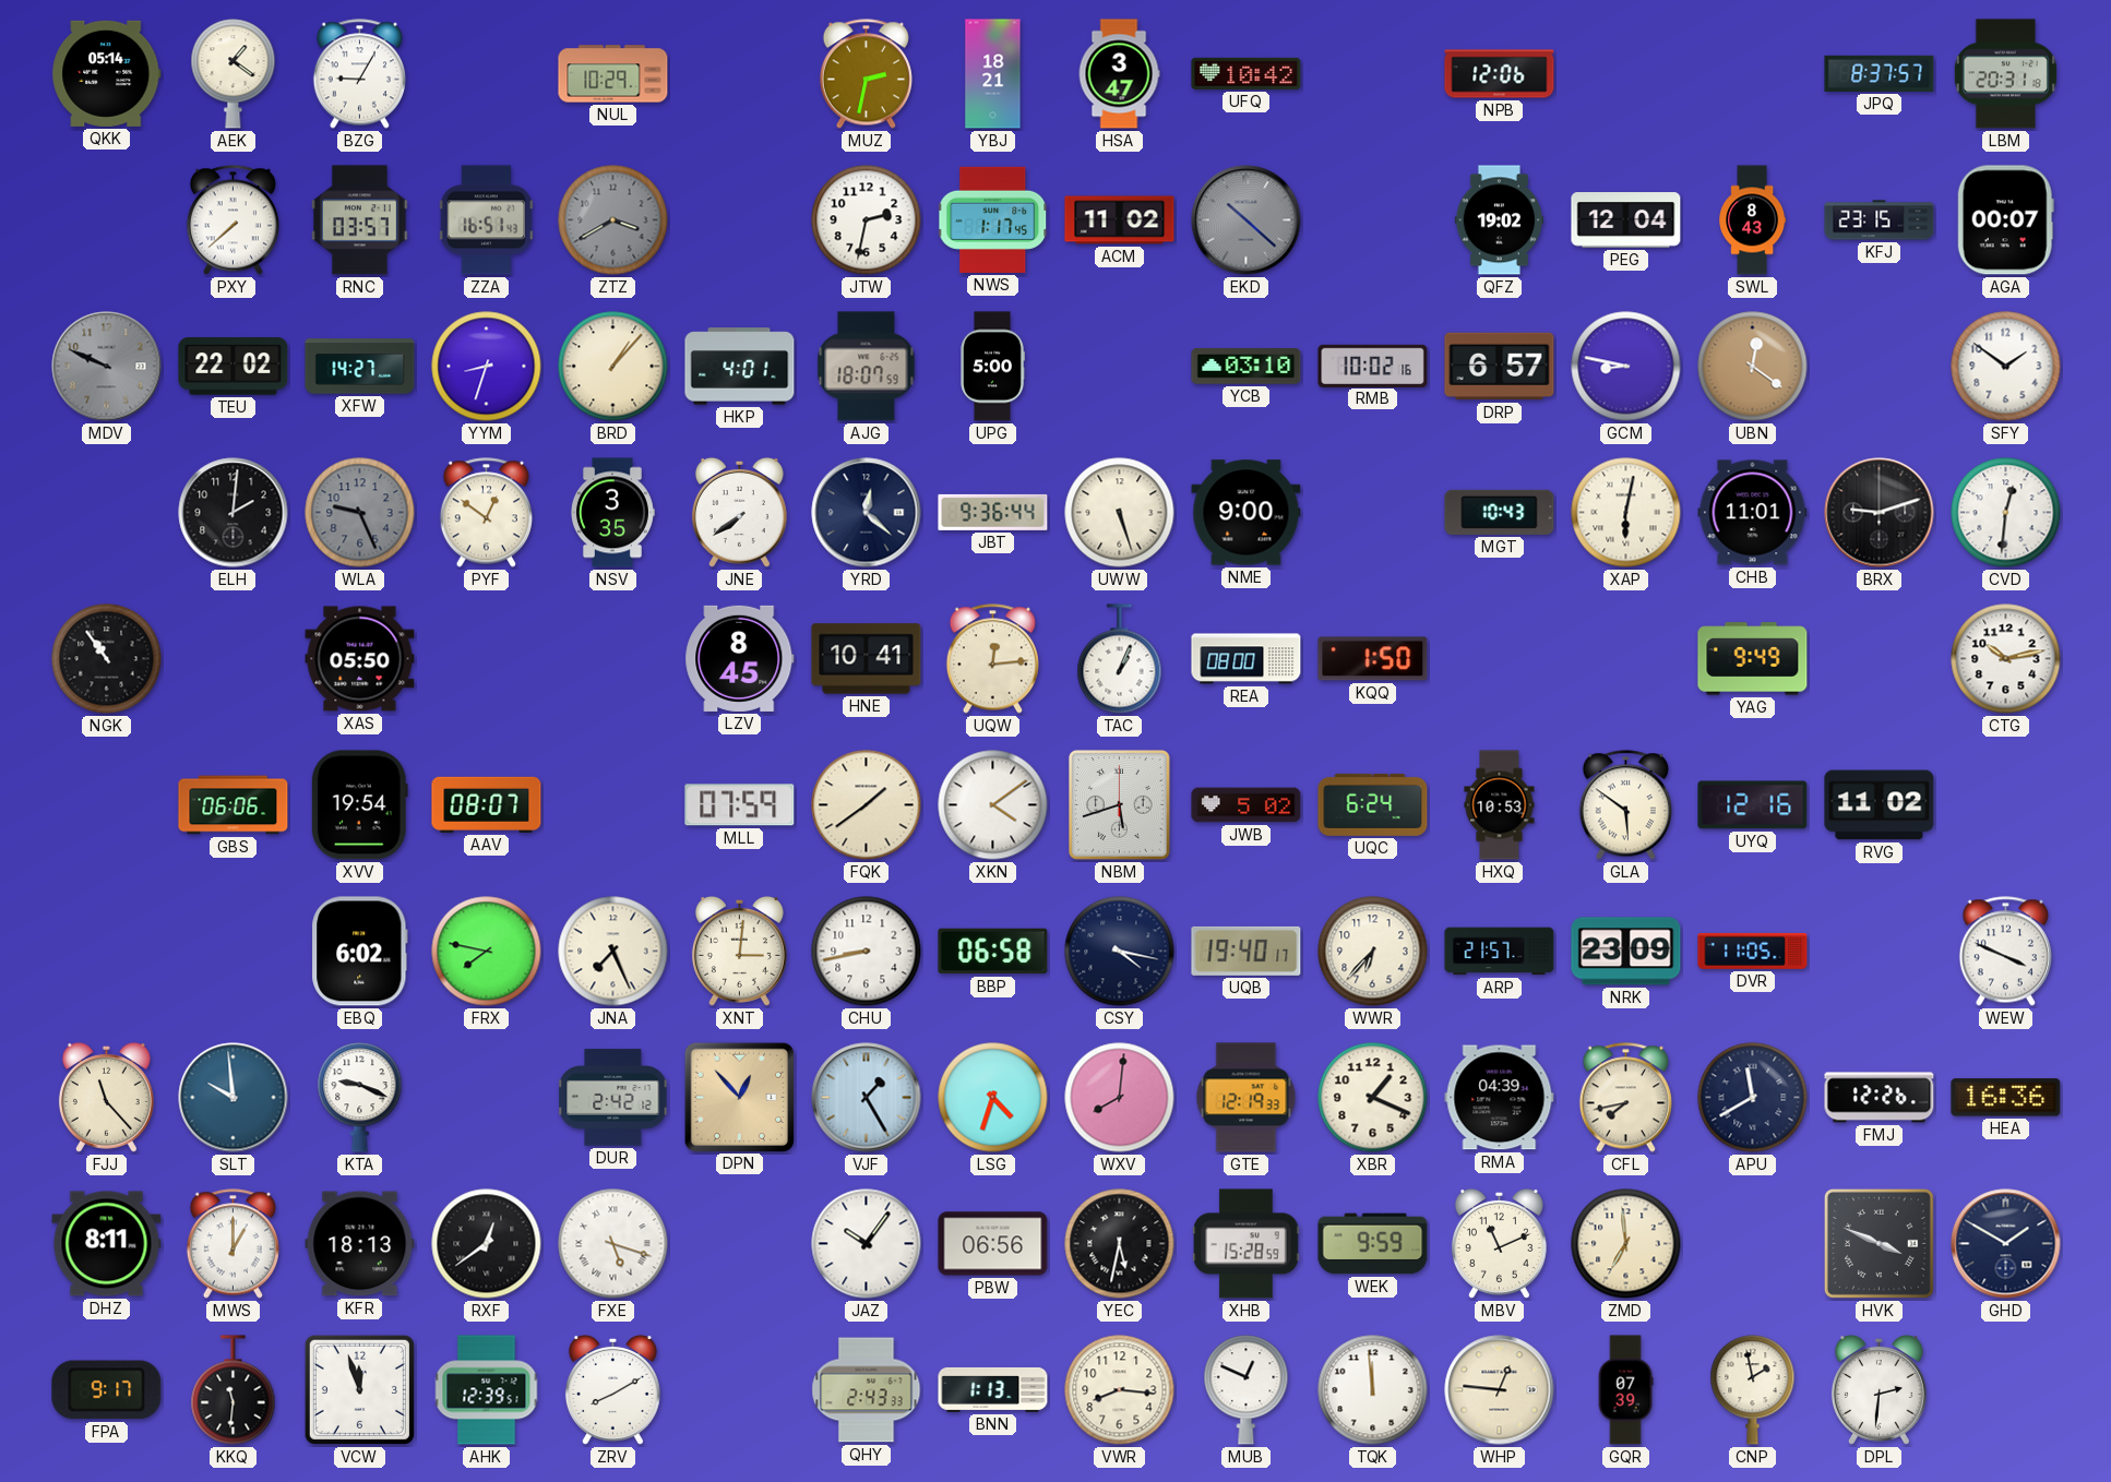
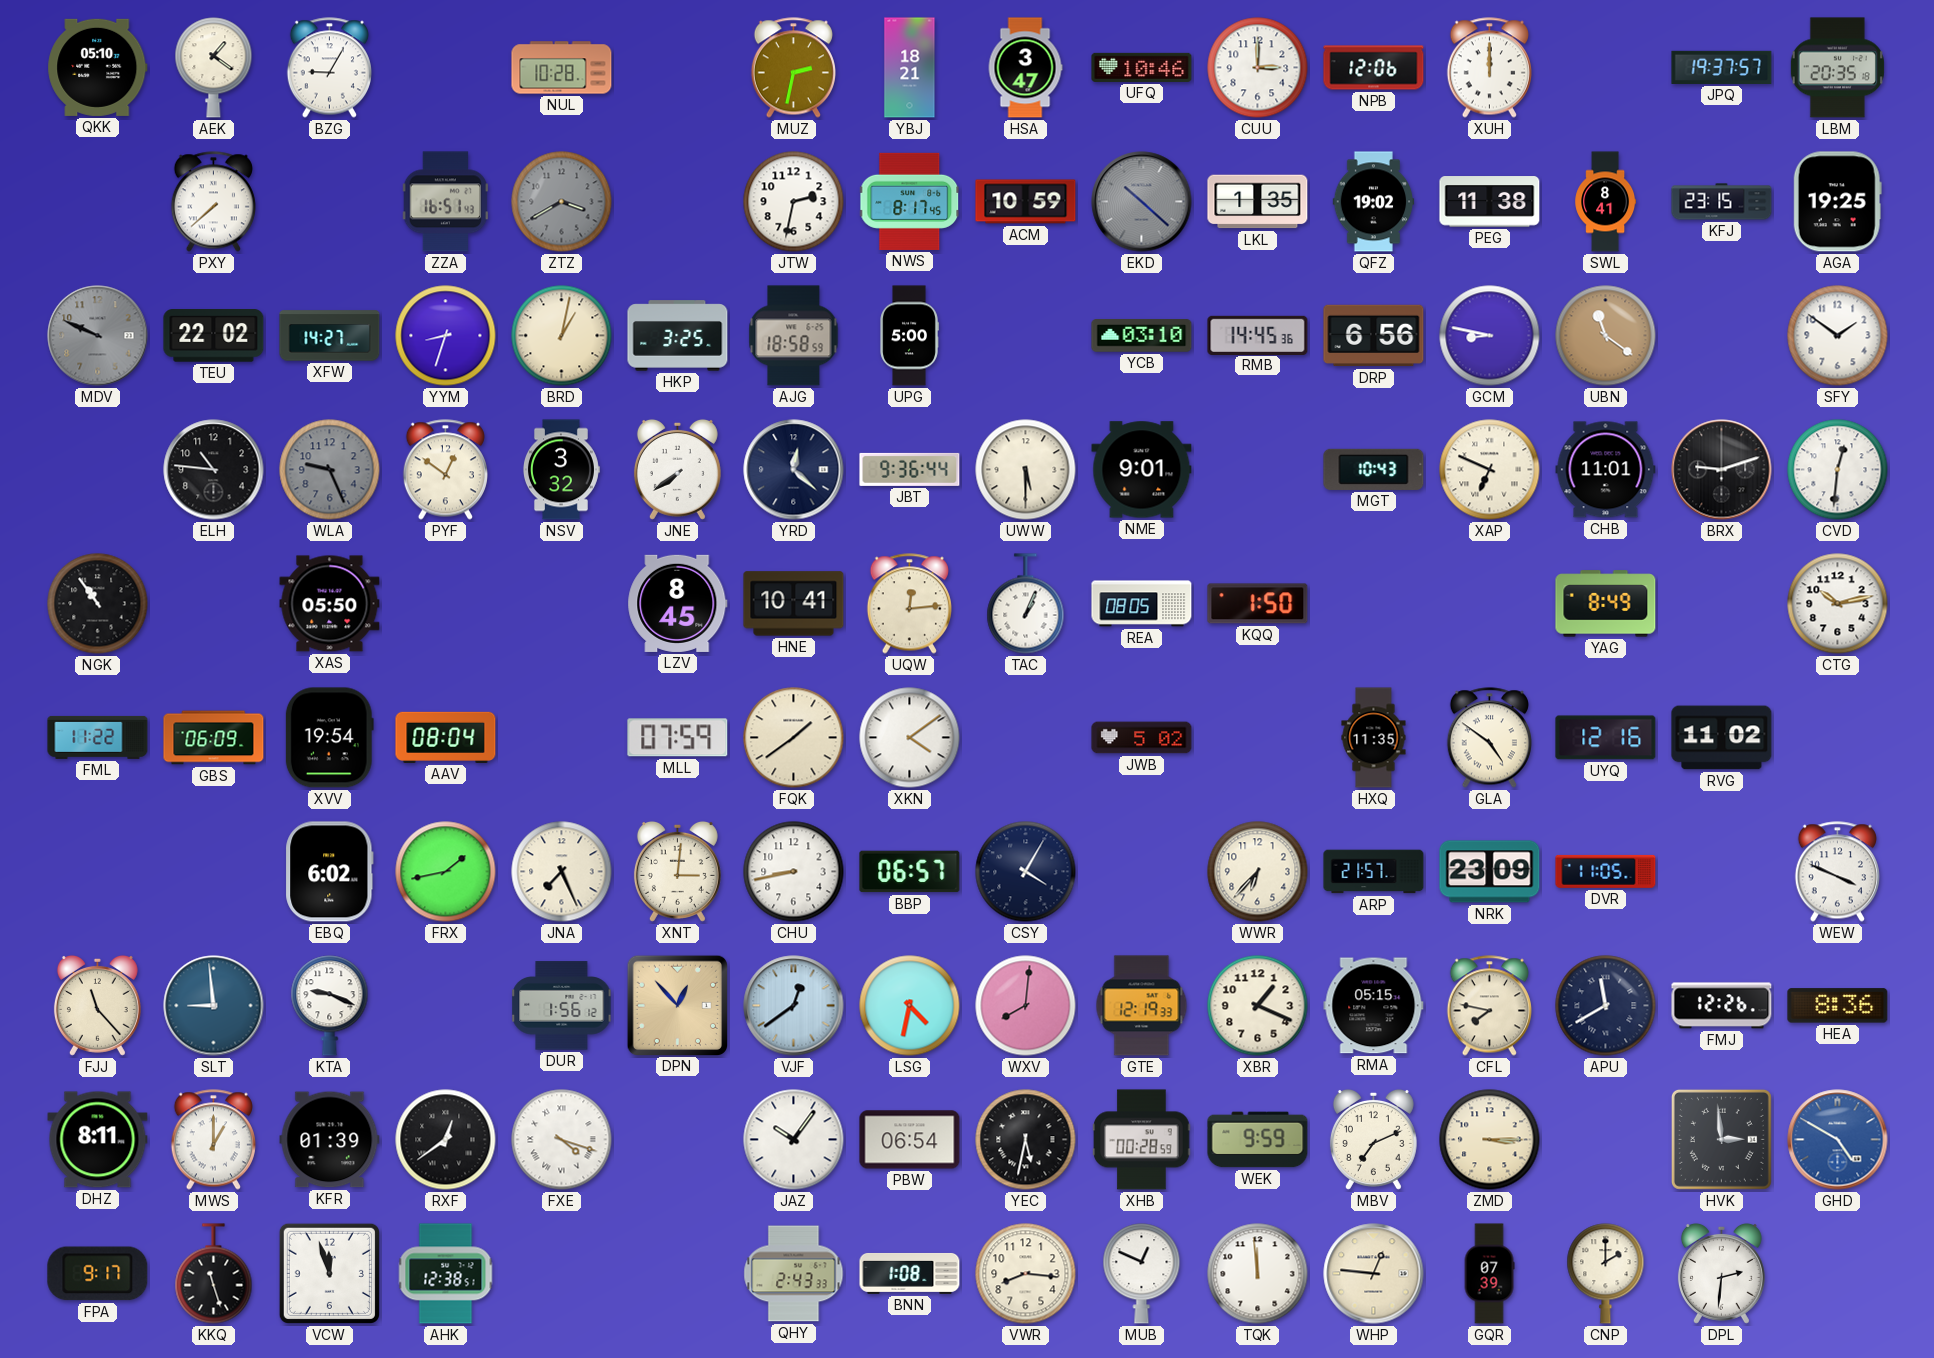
QKK: 05:14 -> 05:10 (98, 67)
NUL: 10:29 -> 10:28 (562, 68)
UFQ: 10:42 -> 10:46 (1142, 67)
CUU: none -> 3:00 (1258, 68)
XUH: none -> 12:00 (1489, 68)
JPQ: 8:37 -> 19:37 (1722, 67)
LBM: 20:31 -> 20:35 (1837, 68)
RNC: 03:57 -> none (359, 220)
NWS: 1:17 -> 8:17 (910, 201)
ACM: 11:02 -> 10:59 (1026, 202)
LKL: none -> 1:35 (1258, 202)
PEG: 12:04 -> 11:38 (1490, 202)
SWL: 8:43 -> 8:41 (1606, 202)
AGA: 00:07 -> 19:25 (1837, 202)
BRD: 1:07 -> 1:02 (562, 336)
HKP: 4:01 -> 3:25 (678, 336)
AJG: 18:07 -> 18:58 (794, 336)
RMB: 10:02 -> 14:45 (1258, 335)
DRP: 6:57 -> 6:56 (1374, 336)
UBN: 12:21 -> 11:21 (1606, 336)
ELH: 2:01 -> 10:46 (214, 470)
NSV: 3:35 -> 3:32 (561, 470)
UWW: 5:27 -> 5:30 (1026, 470)
NME: 9:00 -> 9:01 (1142, 470)
XAP: 6:02 -> 6:49 (1490, 470)
REA: 08:00 -> 08:05 (1142, 604)
YAG: 9:49 -> 8:49 (1606, 604)
FML: none -> 11:22 (98, 737)
GBS: 06:06 -> 06:09 (214, 738)
AAV: 08:07 -> 08:04 (446, 737)
NBM: 5:42 -> none (1120, 805)
UQC: 6:24 -> none (1373, 804)
HXQ: 10:53 -> 11:35 (1374, 738)
GLA: 5:51 -> 4:51 (1489, 738)
FRX: 7:47 -> 1:43 (446, 872)
BBP: 06:58 -> 06:57 (910, 872)
CSY: 4:17 -> 4:05 (1026, 872)
UQB: 19:40 -> none (1247, 951)
SLT: 9:59 -> 8:59 (214, 1006)
DUR: 2:42 -> 1:56 (562, 1006)
VJF: 1:25 -> 12:39 (794, 1006)
LSG: 4:33 -> 4:32 (910, 1006)
RMA: 04:39 -> 05:15 (1374, 1006)
CFL: 7:43 -> 7:47 (1489, 1006)
HEA: 16:36 -> 8:36 (1838, 1006)
KFR: 18:13 -> 01:39 (330, 1140)
FXE: 5:18 -> 4:18 (562, 1140)
PBW: 06:56 -> 06:54 (910, 1140)
XHB: 15:28 -> 00:28 (1142, 1140)
MBV: 11:11 -> 7:11 (1373, 1139)
ZMD: 6:59 -> 3:15 (1490, 1140)
HVK: 3:49 -> 2:59 (1721, 1139)
GHD: 1:50 -> 4:50 (1838, 1140)
GHD dial: navy -> blue (1838, 1140)
KKQ: 11:31 -> 11:27 (214, 1274)
AHK: 12:39 -> 12:38 (446, 1274)
ZRV: 8:10 -> none (612, 1389)
BNN: 1:13 -> 1:08 (910, 1273)
CNP: 1:58 -> 2:00 (1606, 1274)
